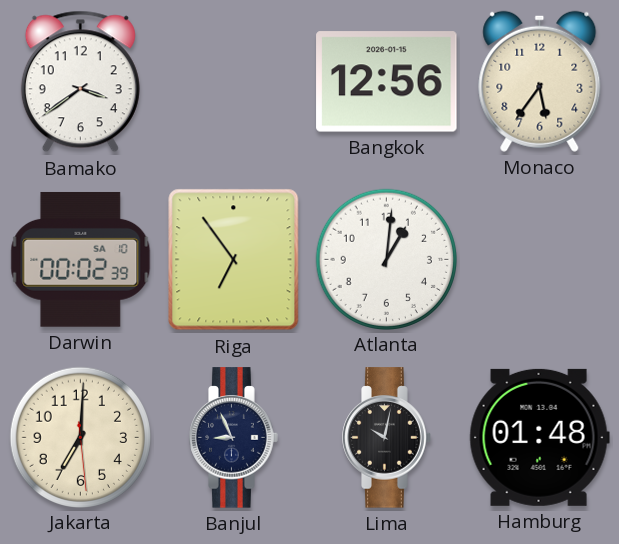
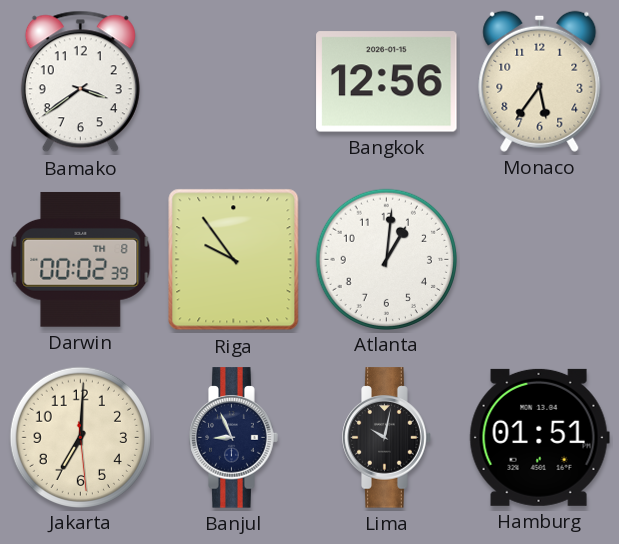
Darwin date: SA 10 -> TH 8 (81, 259)
Riga: 6:54 -> 9:54 (234, 260)
Hamburg: 01:48 -> 01:51 (539, 437)
